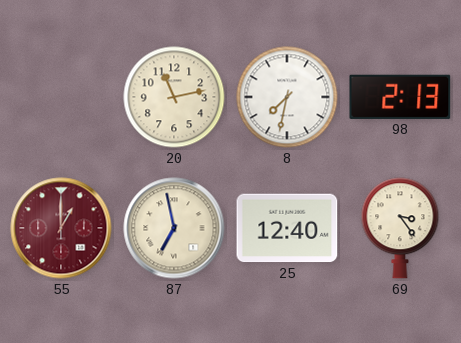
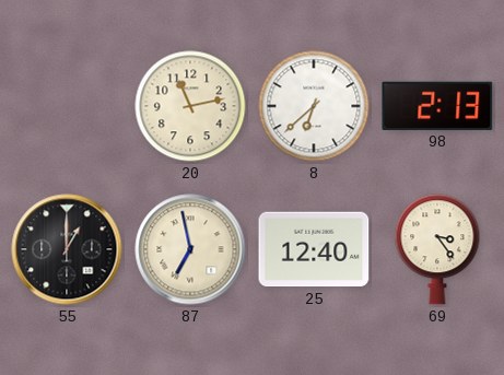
8: 7:32 -> 6:38 (314, 106)
55 dial: burgundy -> black (67, 249)
